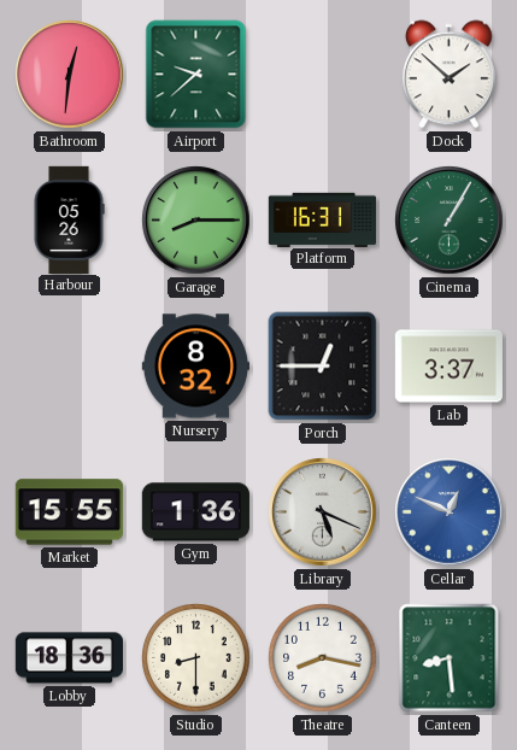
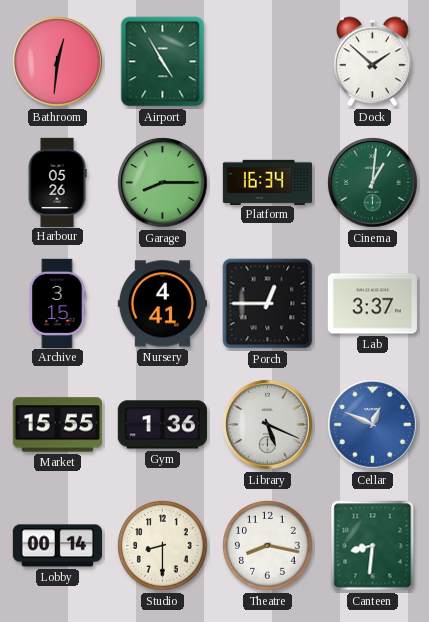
Airport: 9:38 -> 4:55 (163, 62)
Platform: 16:31 -> 16:34 (267, 182)
Cinema: 1:05 -> 1:01 (373, 183)
Archive: none -> 3:15 (57, 303)
Nursery: 8:32 -> 4:41 (162, 304)
Lobby: 18:36 -> 00:14 (57, 546)
Canteen: 8:29 -> 8:31 (373, 546)
